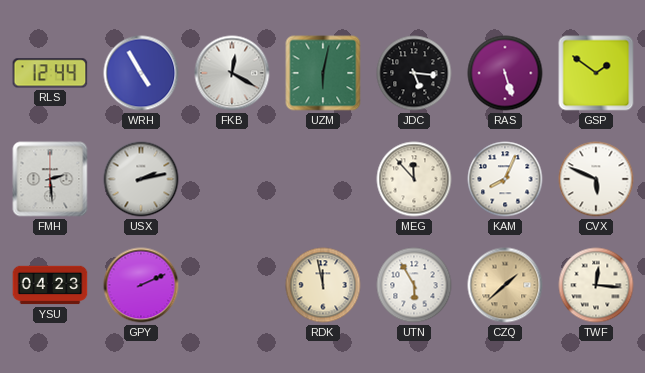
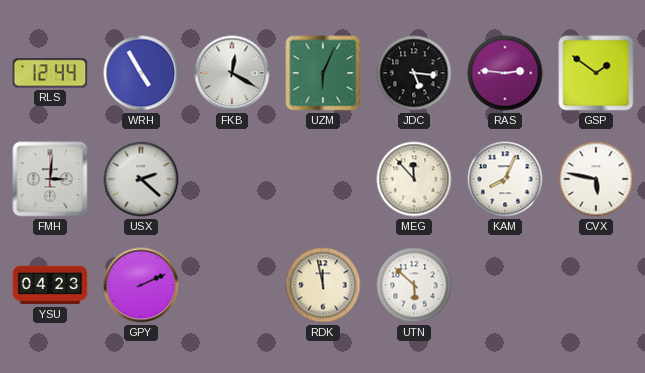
UZM: 6:02 -> 6:04 (323, 73)
RAS: 5:27 -> 2:46 (505, 73)
FMH: 2:29 -> 3:01 (50, 179)
USX: 2:13 -> 2:22 (141, 179)
CVX: 5:49 -> 5:47 (596, 179)
UTN: 5:55 -> 5:52 (414, 285)
CZQ: 1:38 -> none (505, 285)
TWF: 12:16 -> none (596, 285)
